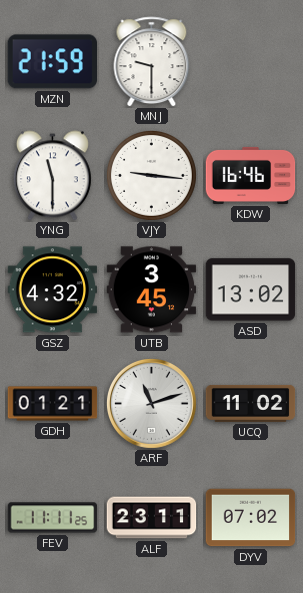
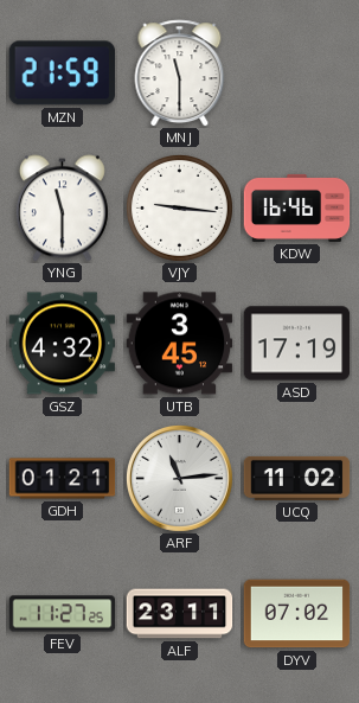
MNJ: 9:30 -> 11:30 (180, 74)
ASD: 13:02 -> 17:19 (297, 344)
ARF: 11:12 -> 11:14 (179, 478)
FEV: 11:11 -> 11:27 (63, 614)
